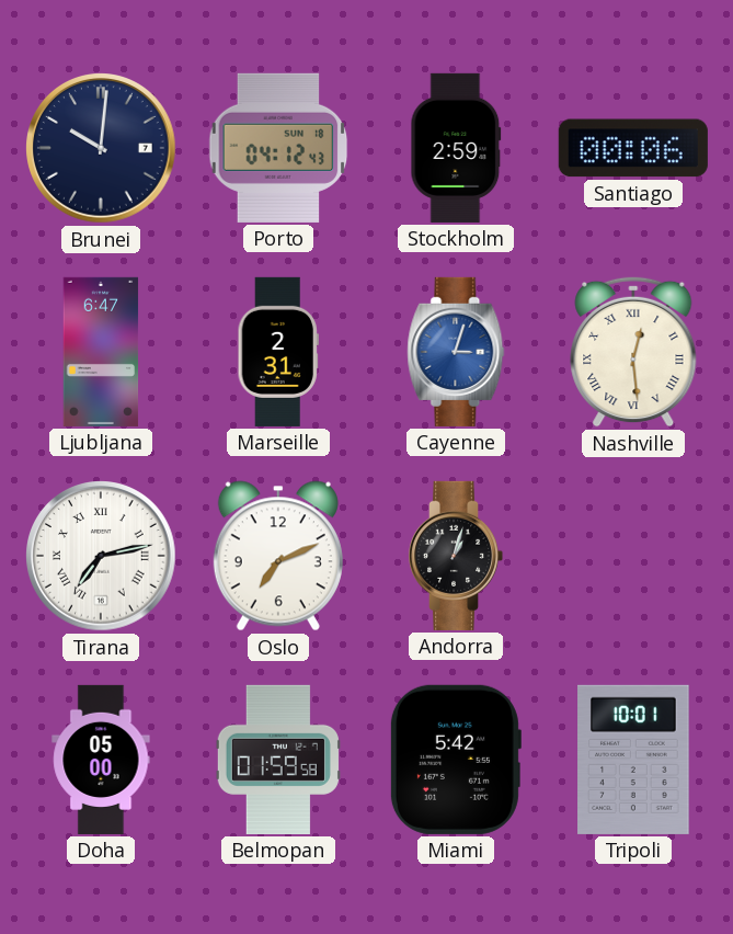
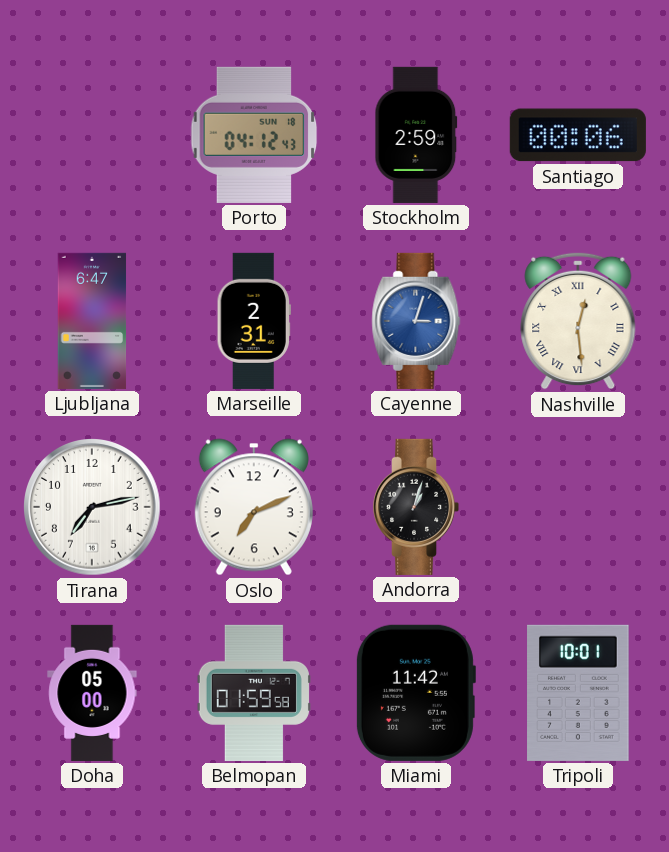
Brunei: 10:01 -> none (101, 148)
Tirana numerals: Roman -> Arabic (92, 507)
Miami: 5:42 -> 11:42 (415, 693)
